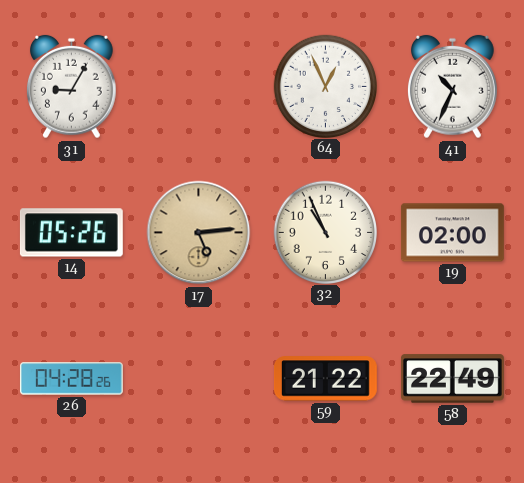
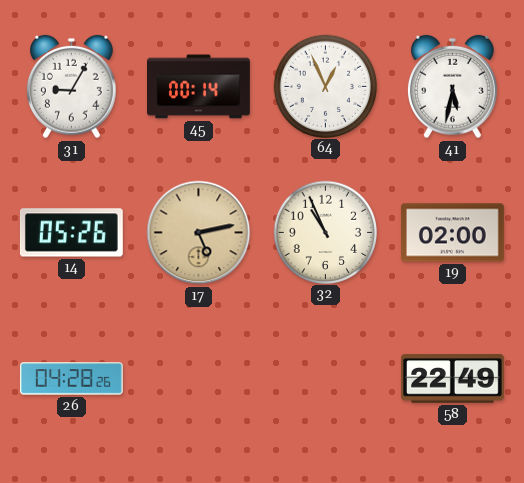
45: none -> 00:14 (199, 87)
41: 10:34 -> 5:32 (452, 87)
17: 5:14 -> 5:13 (199, 233)
59: 21:22 -> none (325, 379)
